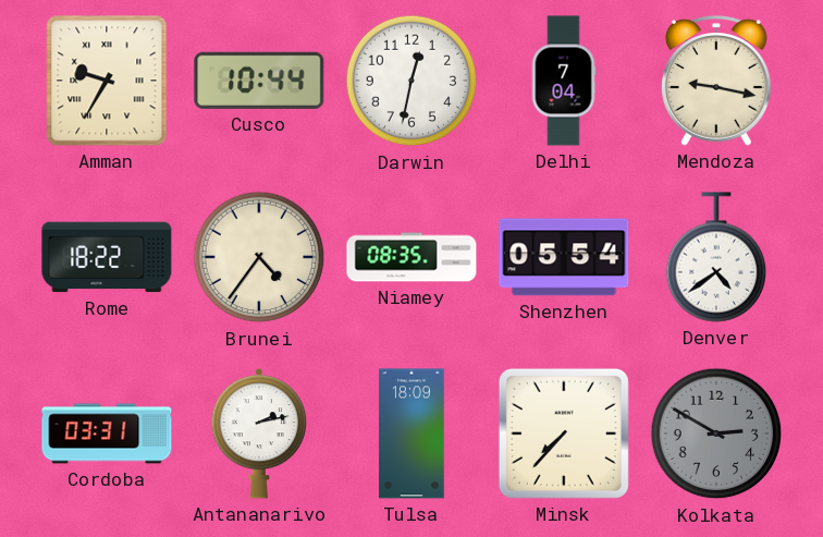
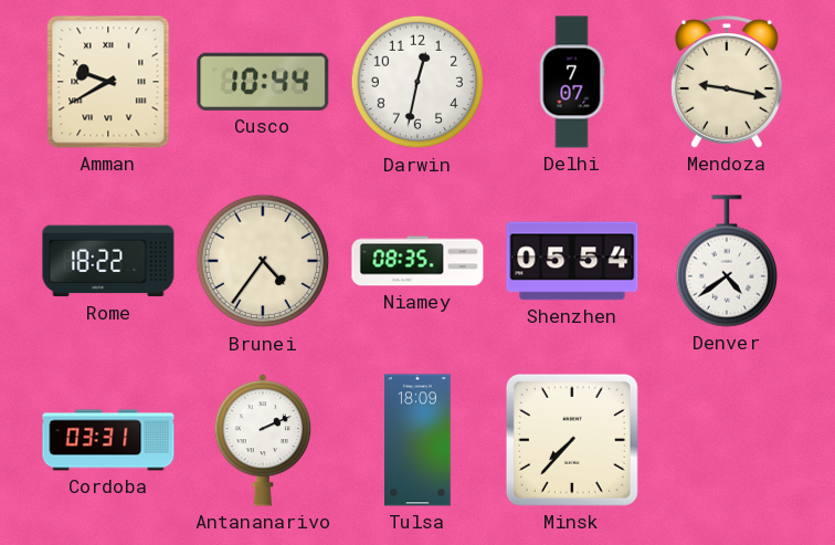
Amman: 9:35 -> 9:40 (108, 82)
Delhi: 7:04 -> 7:07 (572, 82)
Antananarivo: 2:13 -> 2:11 (263, 440)
Kolkata: 2:50 -> none (716, 434)
